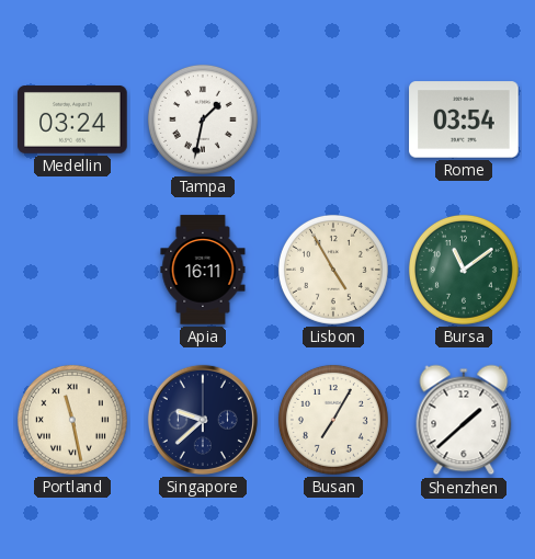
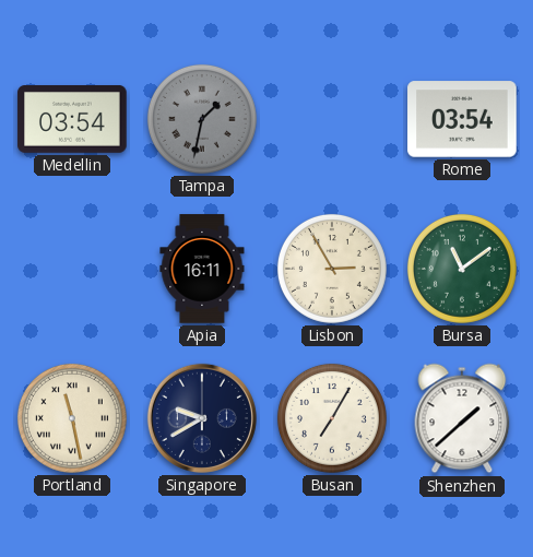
Medellin: 03:24 -> 03:54 (72, 120)
Tampa dial: white -> grey (202, 119)
Lisbon: 4:55 -> 2:55 (332, 269)
Singapore: 9:38 -> 9:40 (202, 418)
